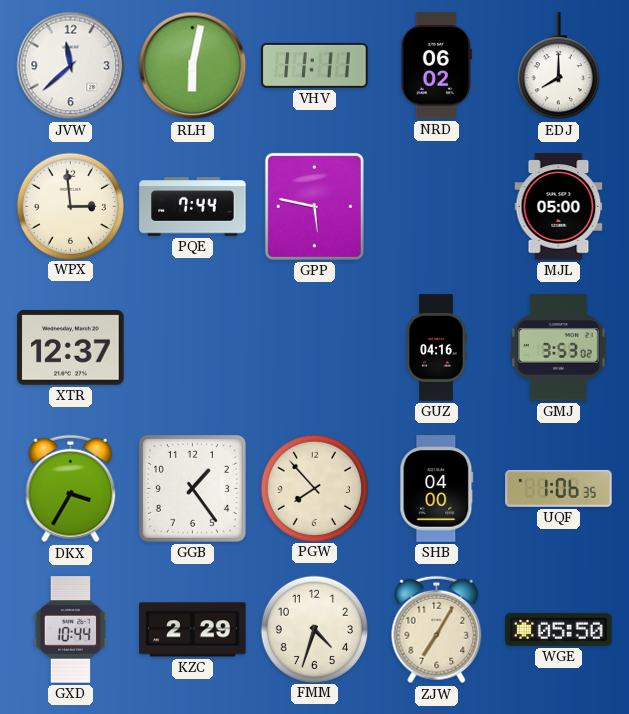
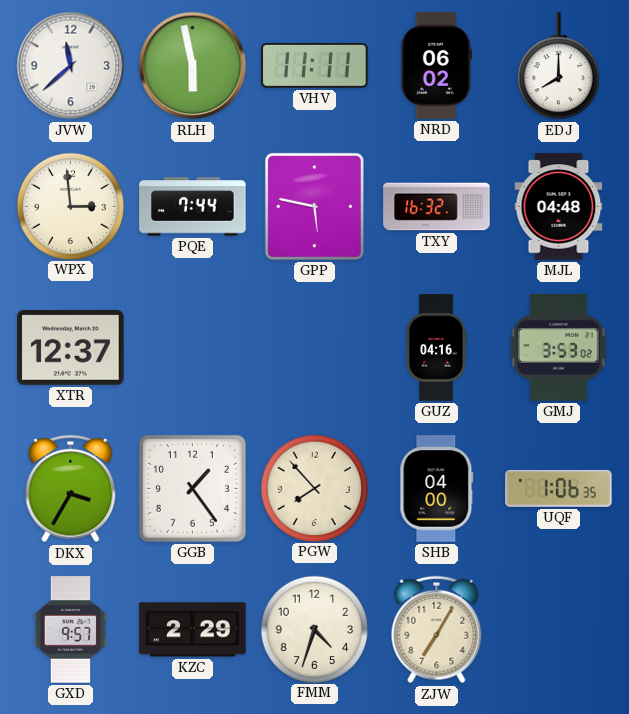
RLH: 6:02 -> 5:58 (193, 66)
TXY: none -> 16:32 (437, 207)
MJL: 05:00 -> 04:48 (559, 207)
GXD: 10:44 -> 9:57 (71, 630)
WGE: 05:50 -> none (559, 629)
